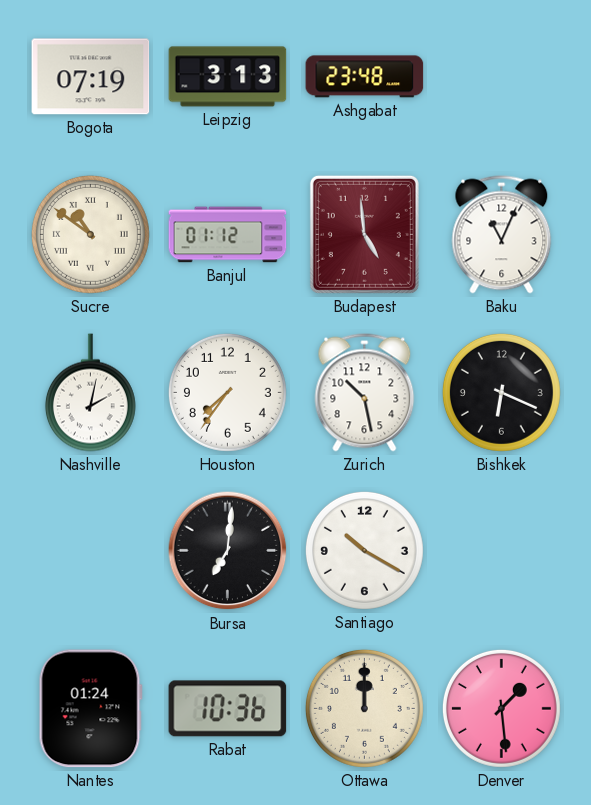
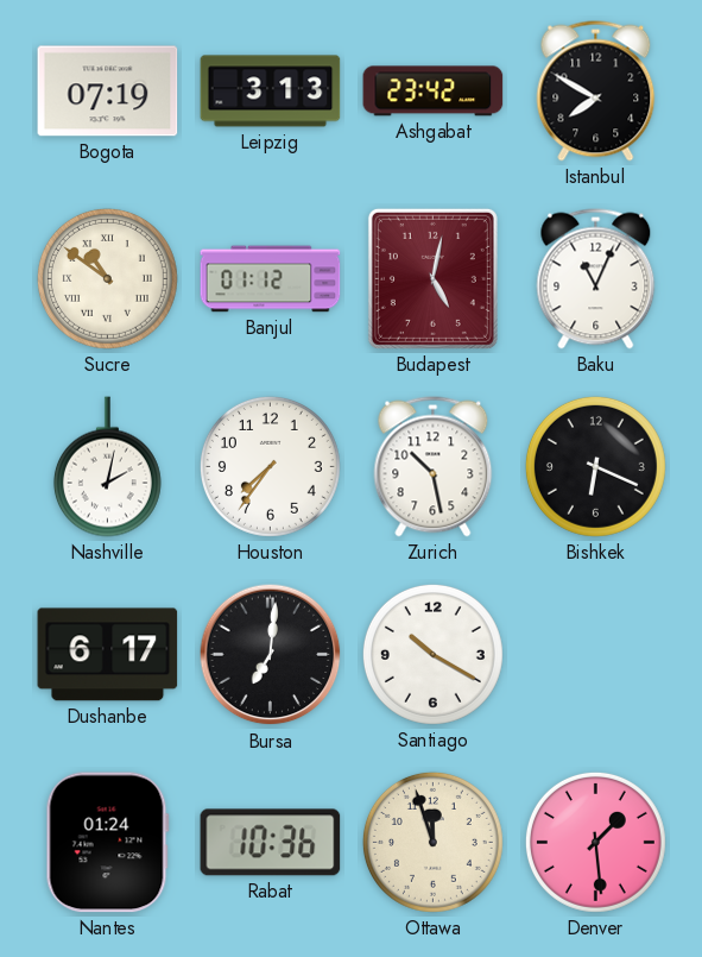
Ashgabat: 23:48 -> 23:42 (434, 92)
Istanbul: none -> 7:50 (596, 92)
Budapest: 4:59 -> 5:02 (432, 278)
Dushanbe: none -> 6:17 (108, 655)
Ottawa: 12:00 -> 11:57 (432, 842)
